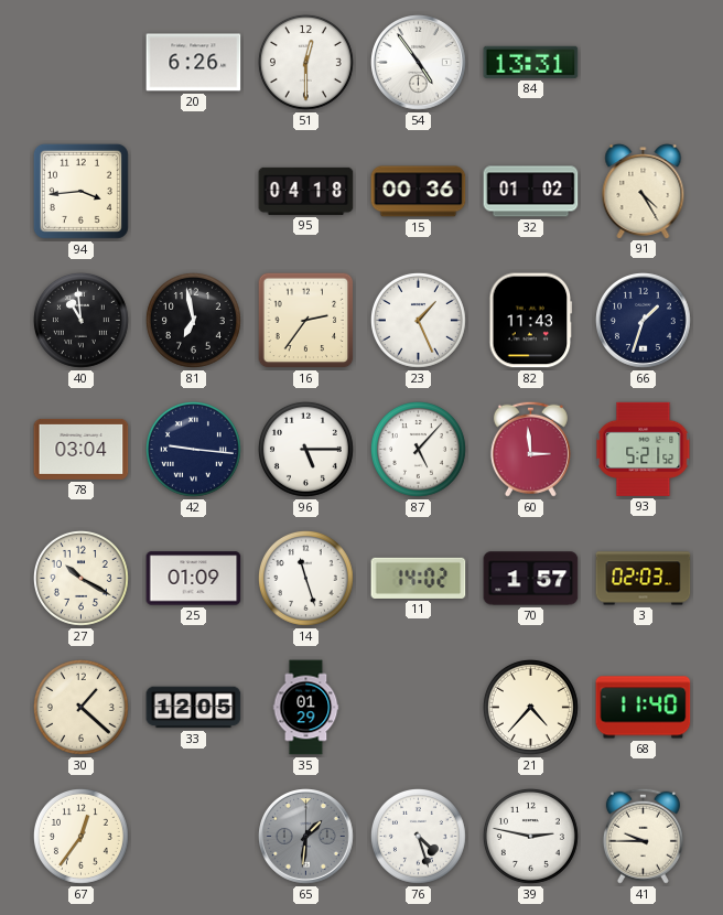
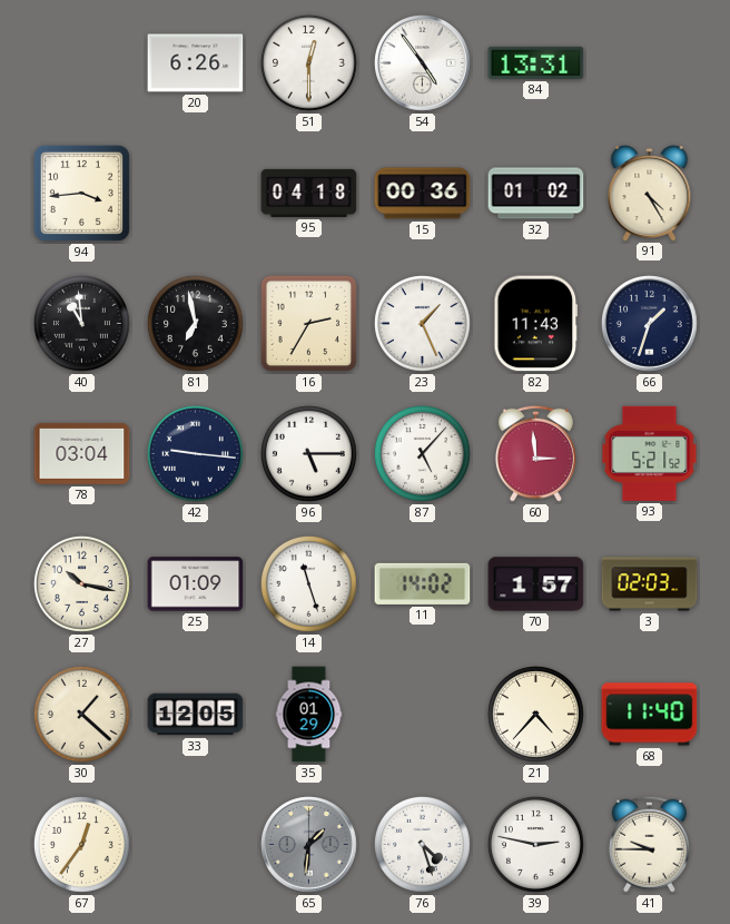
16: 2:36 -> 2:35 (309, 324)
27: 10:20 -> 10:17 (81, 583)
